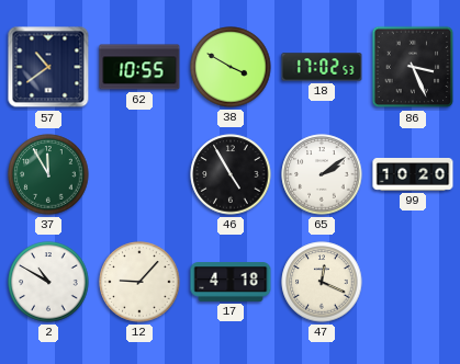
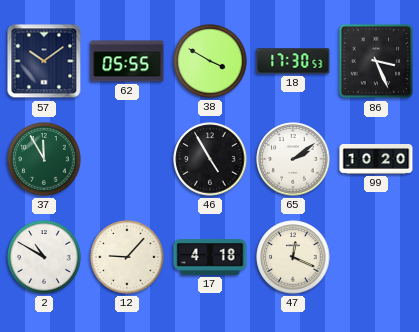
57: 10:39 -> 10:09 (44, 61)
62: 10:55 -> 05:55 (127, 61)
18: 17:02 -> 17:30 (293, 61)
